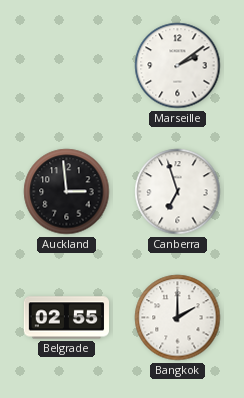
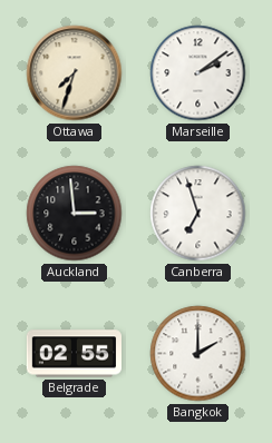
Ottawa: none -> 7:33 (75, 73)
